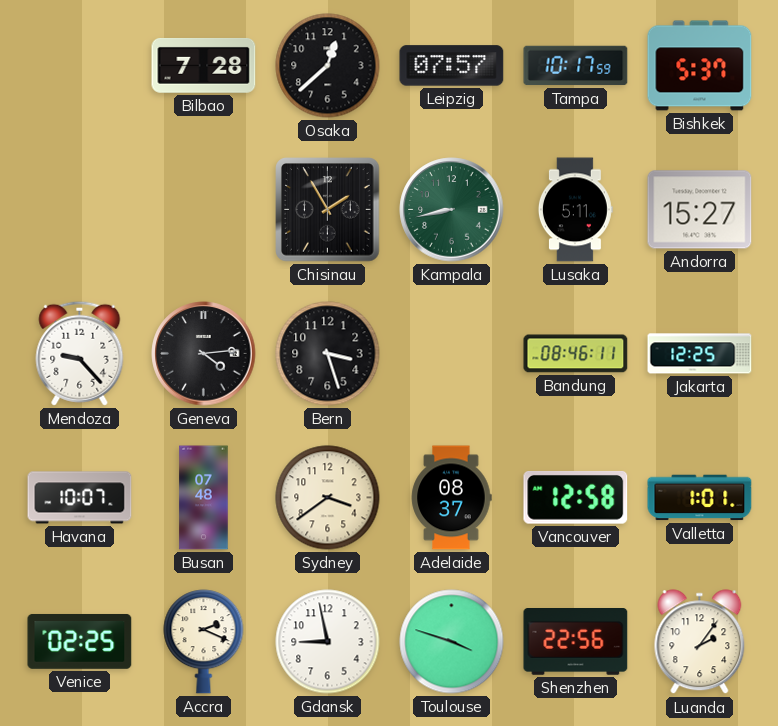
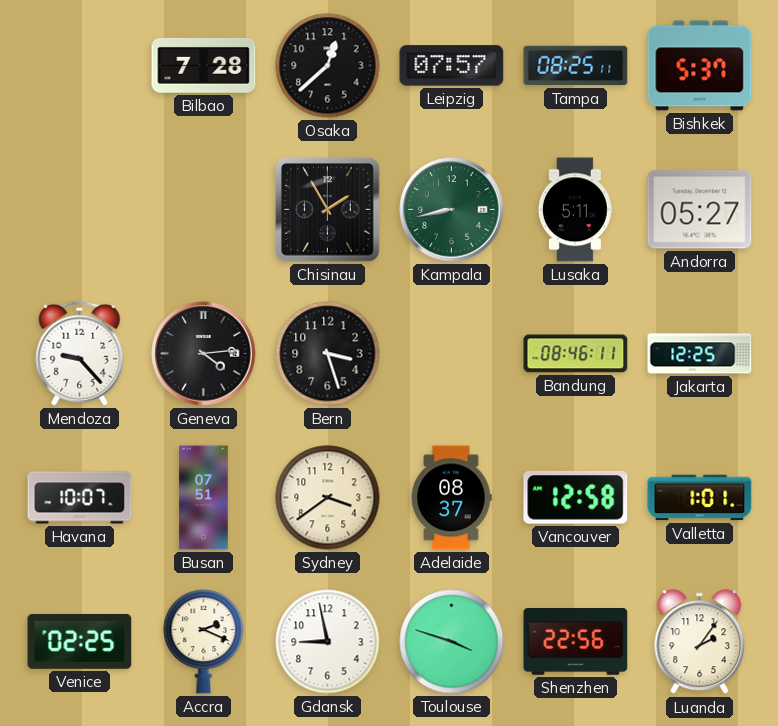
Tampa: 10:17 -> 08:25 (576, 66)
Andorra: 15:27 -> 05:27 (700, 210)
Busan: 07:48 -> 07:51 (204, 498)
